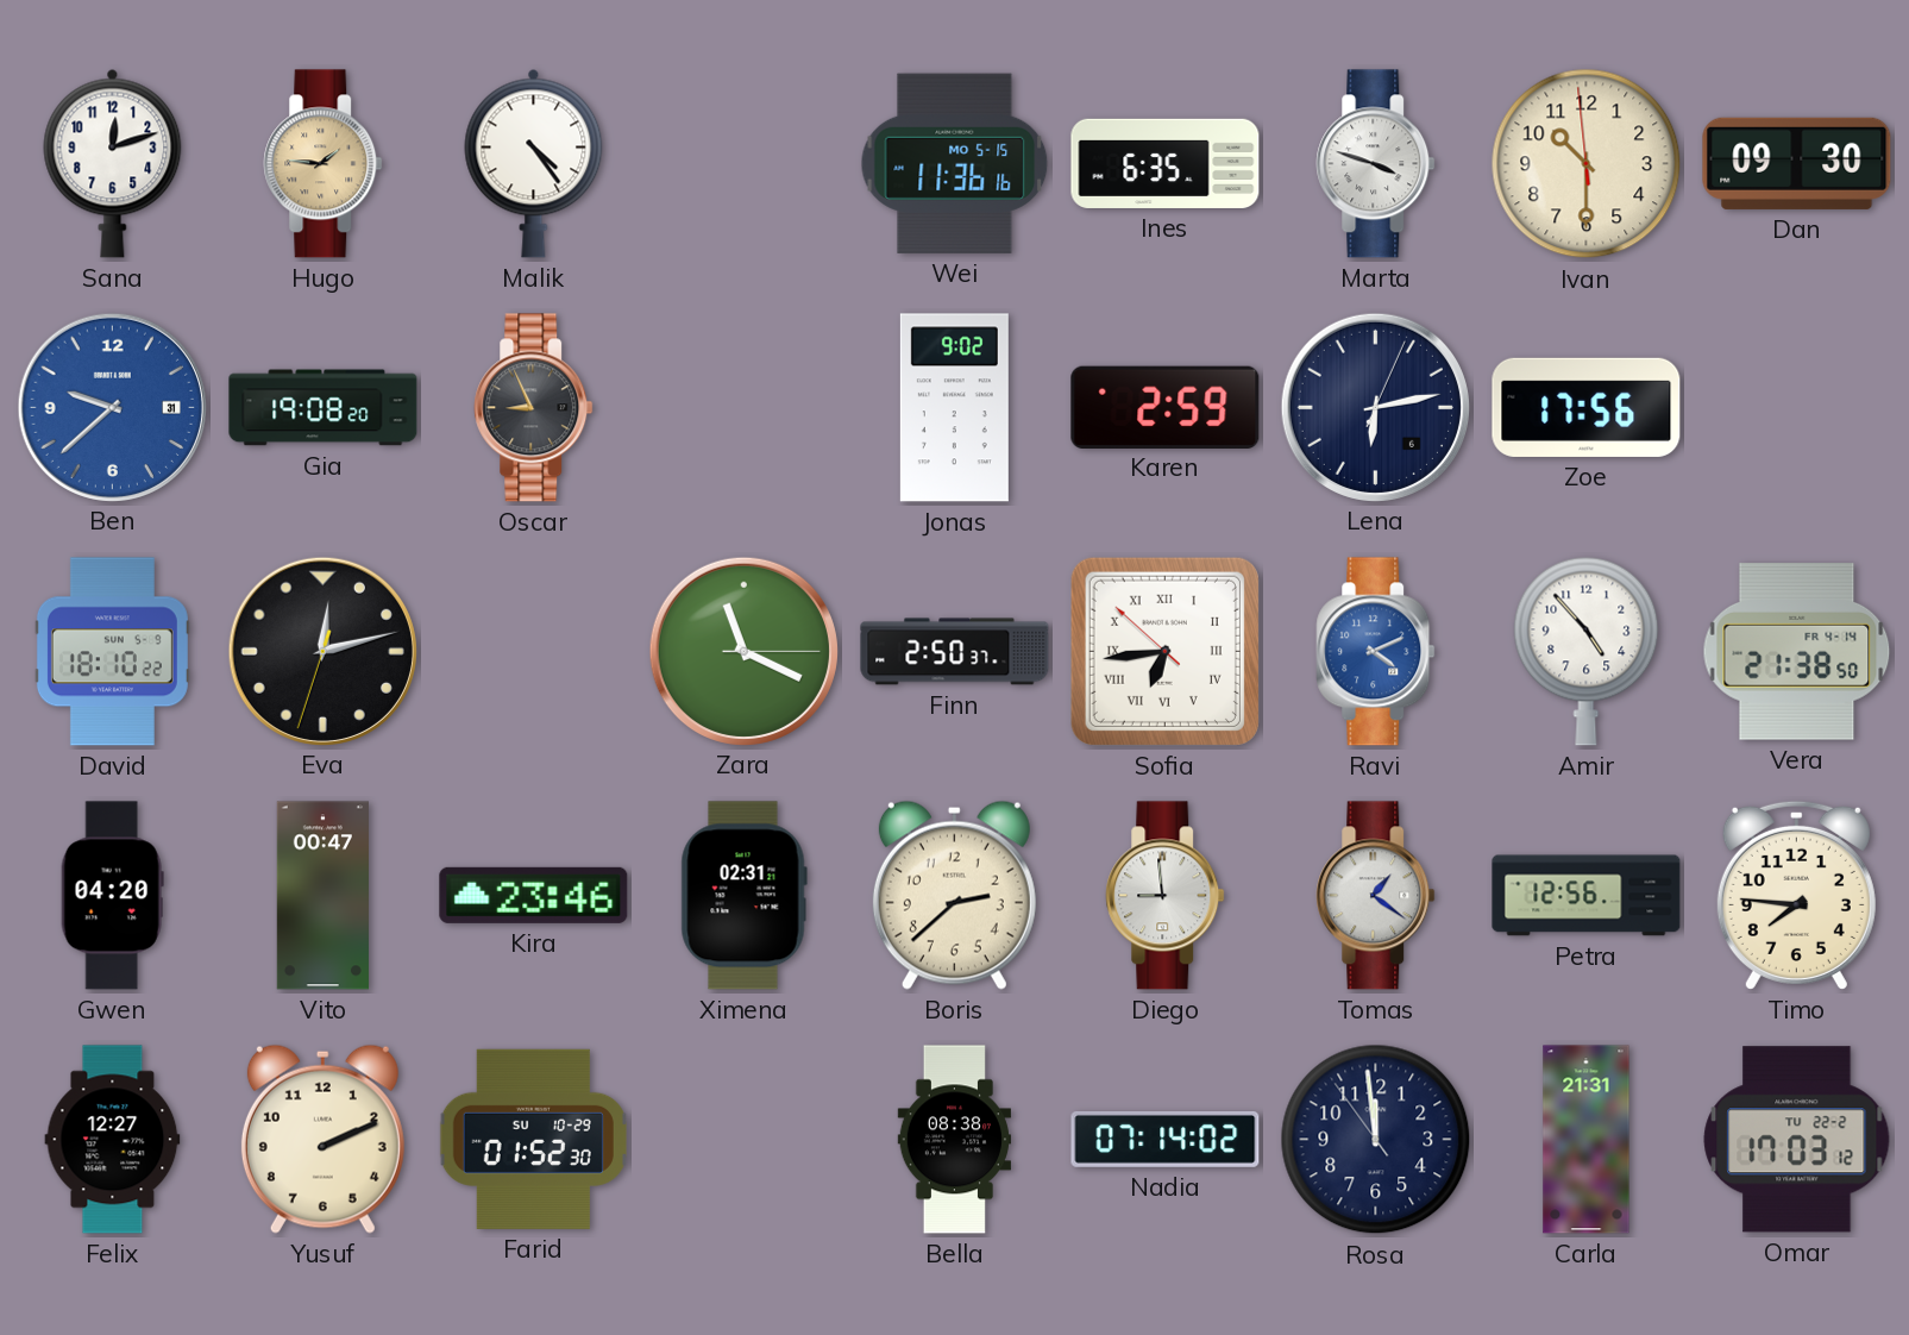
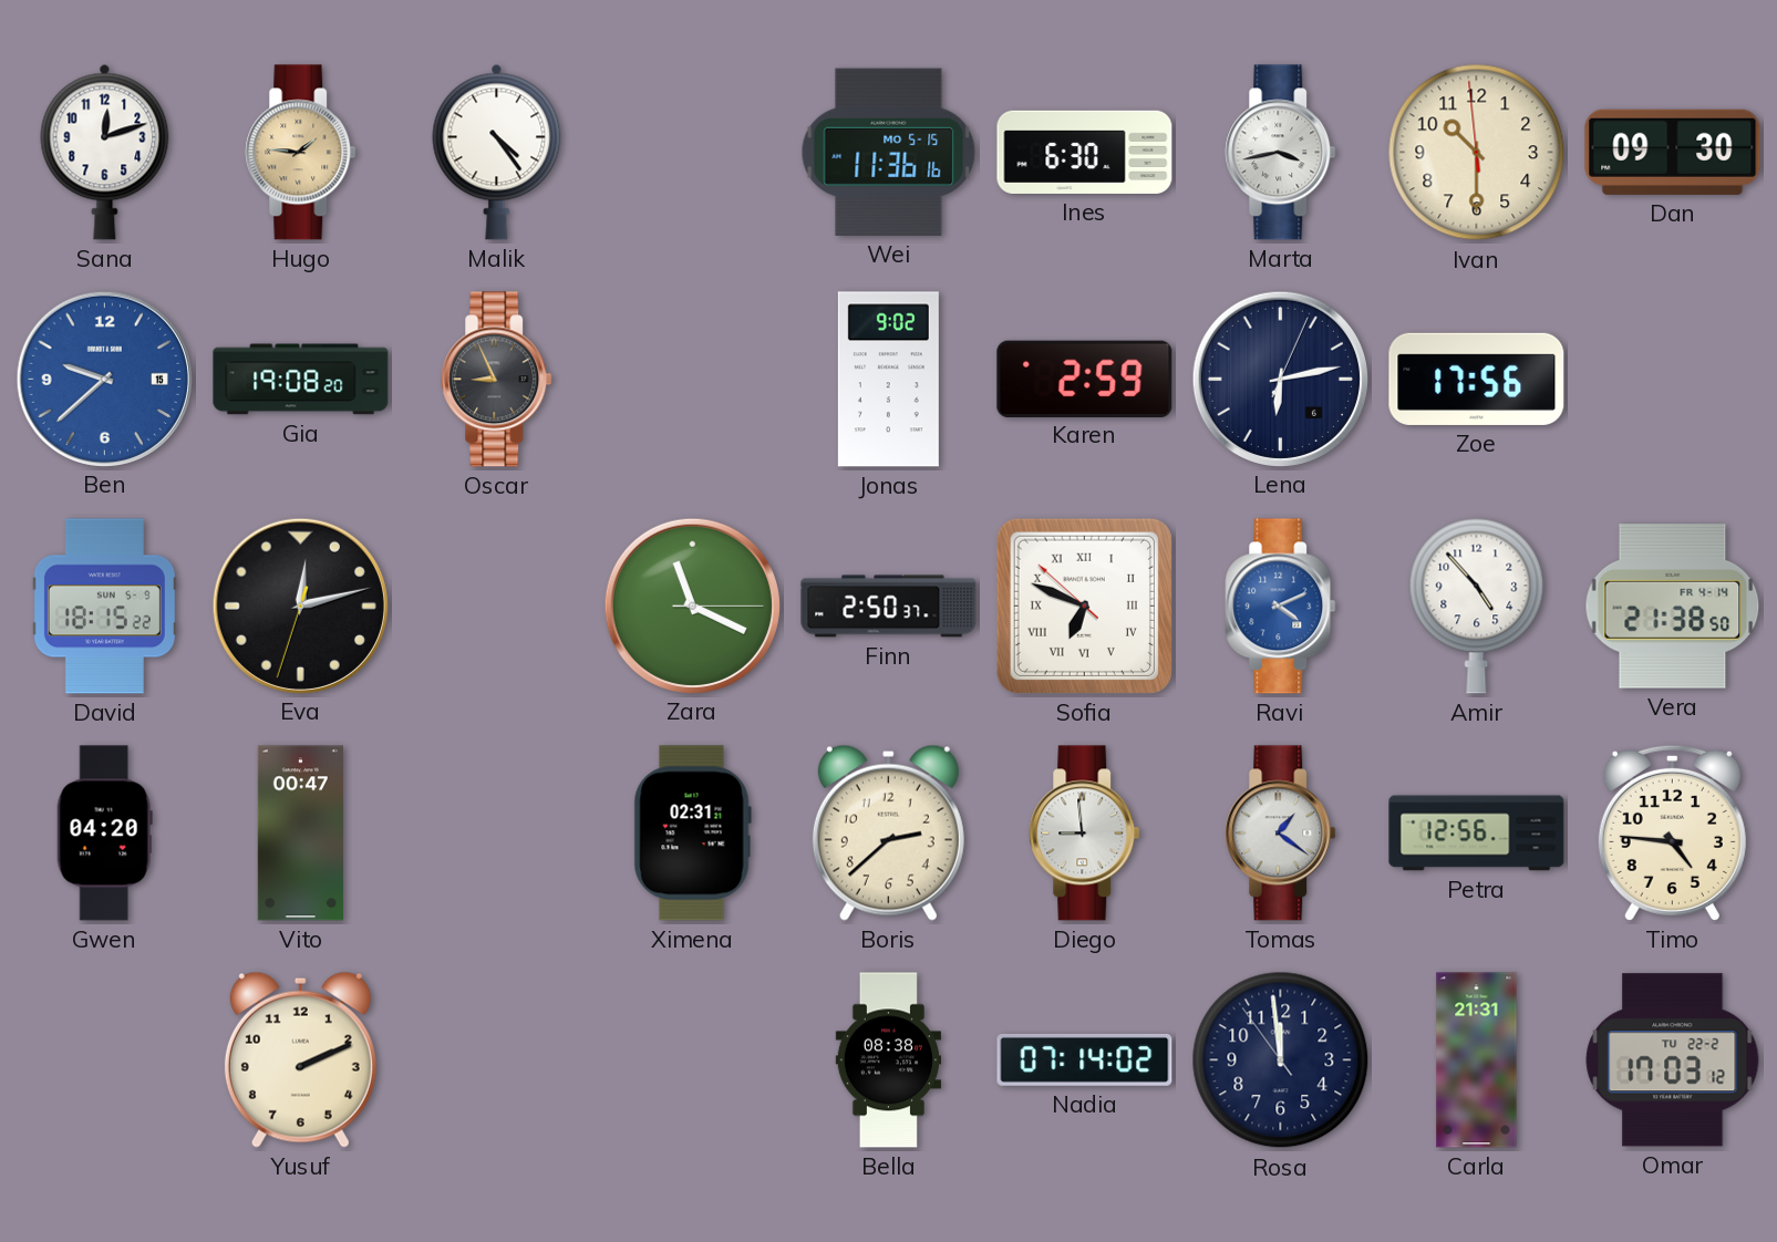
Ines: 6:35 -> 6:30 (1085, 152)
Marta: 3:48 -> 3:43 (1281, 153)
Ben date: 31 -> 15 (104, 379)
David: 18:10 -> 18:15 (104, 607)
Sofia: 6:43 -> 6:48 (1084, 606)
Kira: 23:46 -> none (534, 895)
Timo: 7:46 -> 4:46 (1672, 832)
Felix: 12:27 -> none (113, 1140)
Farid: 01:52 -> none (533, 1139)
